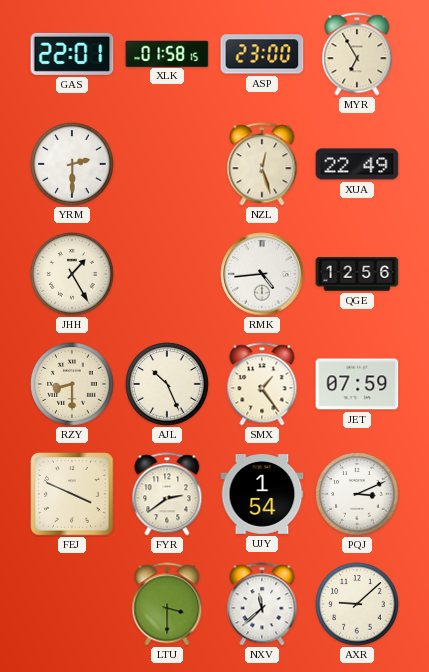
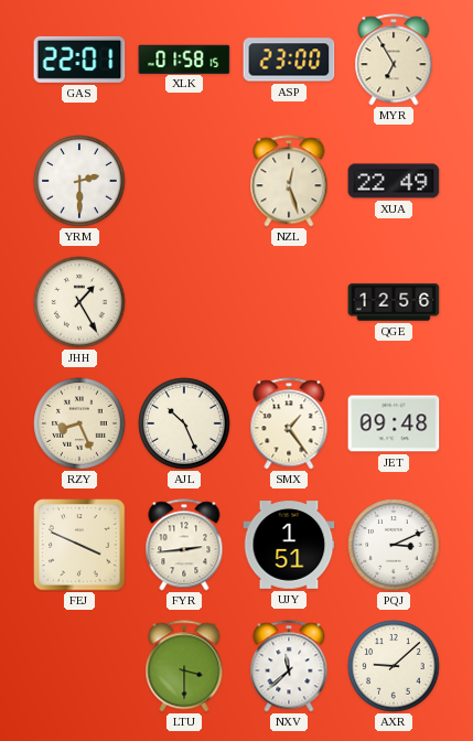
RMK: 4:44 -> none (262, 274)
RZY: 8:30 -> 8:26 (79, 423)
JET: 07:59 -> 09:48 (394, 423)
FYR: 2:39 -> 2:44 (184, 545)
UJY: 1:54 -> 1:51 (289, 545)
